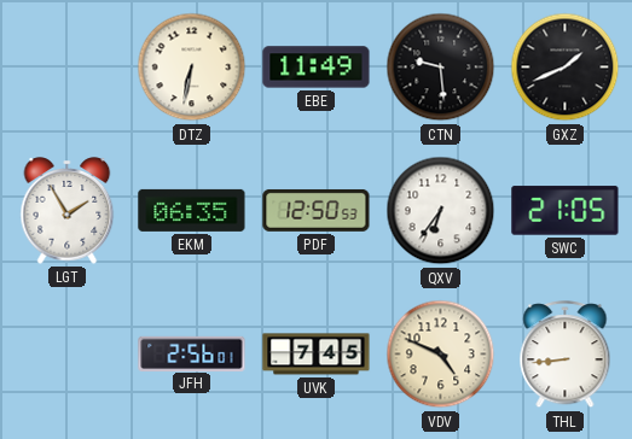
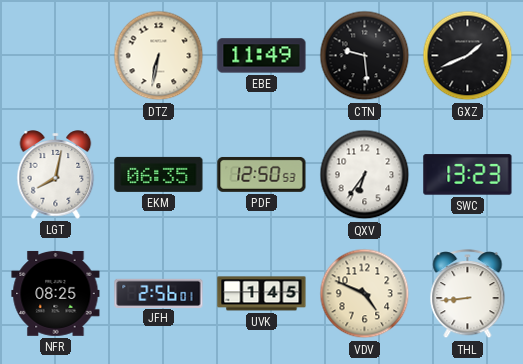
LGT: 1:55 -> 8:02 (56, 175)
SWC: 21:05 -> 13:23 (468, 175)
NFR: none -> 08:25 (56, 293)
UVK: 7:45 -> 1:45 (262, 294)
